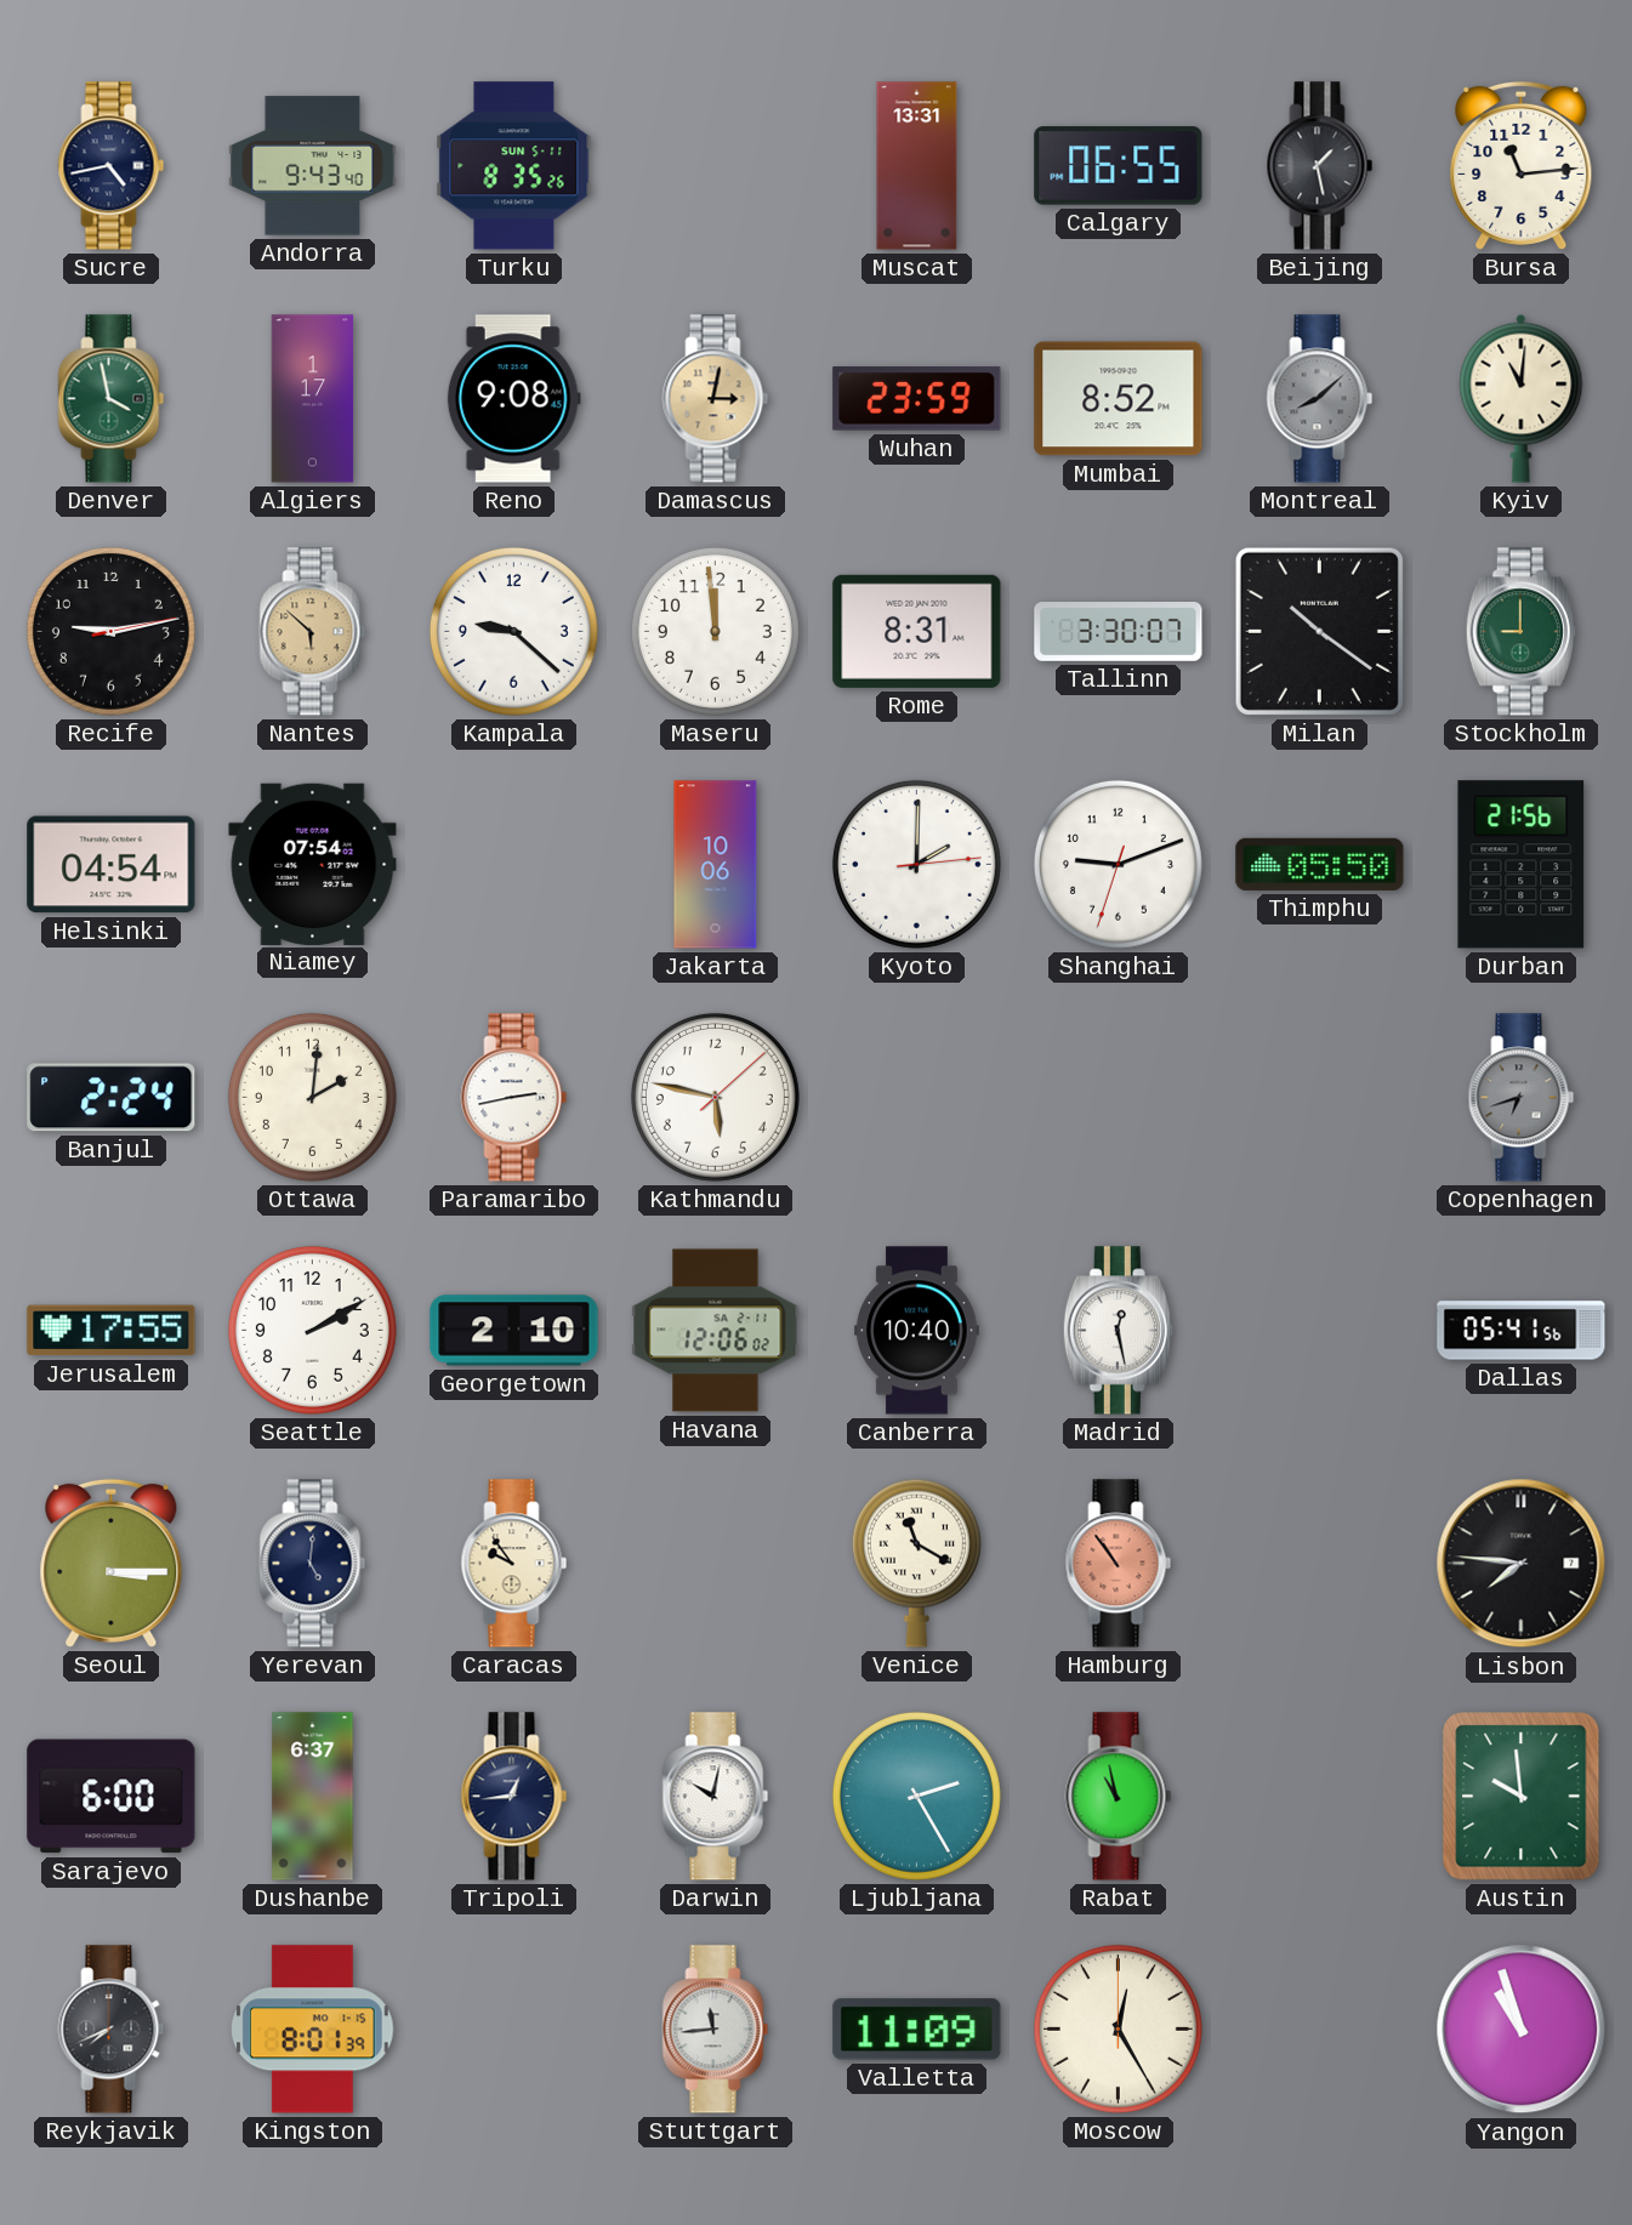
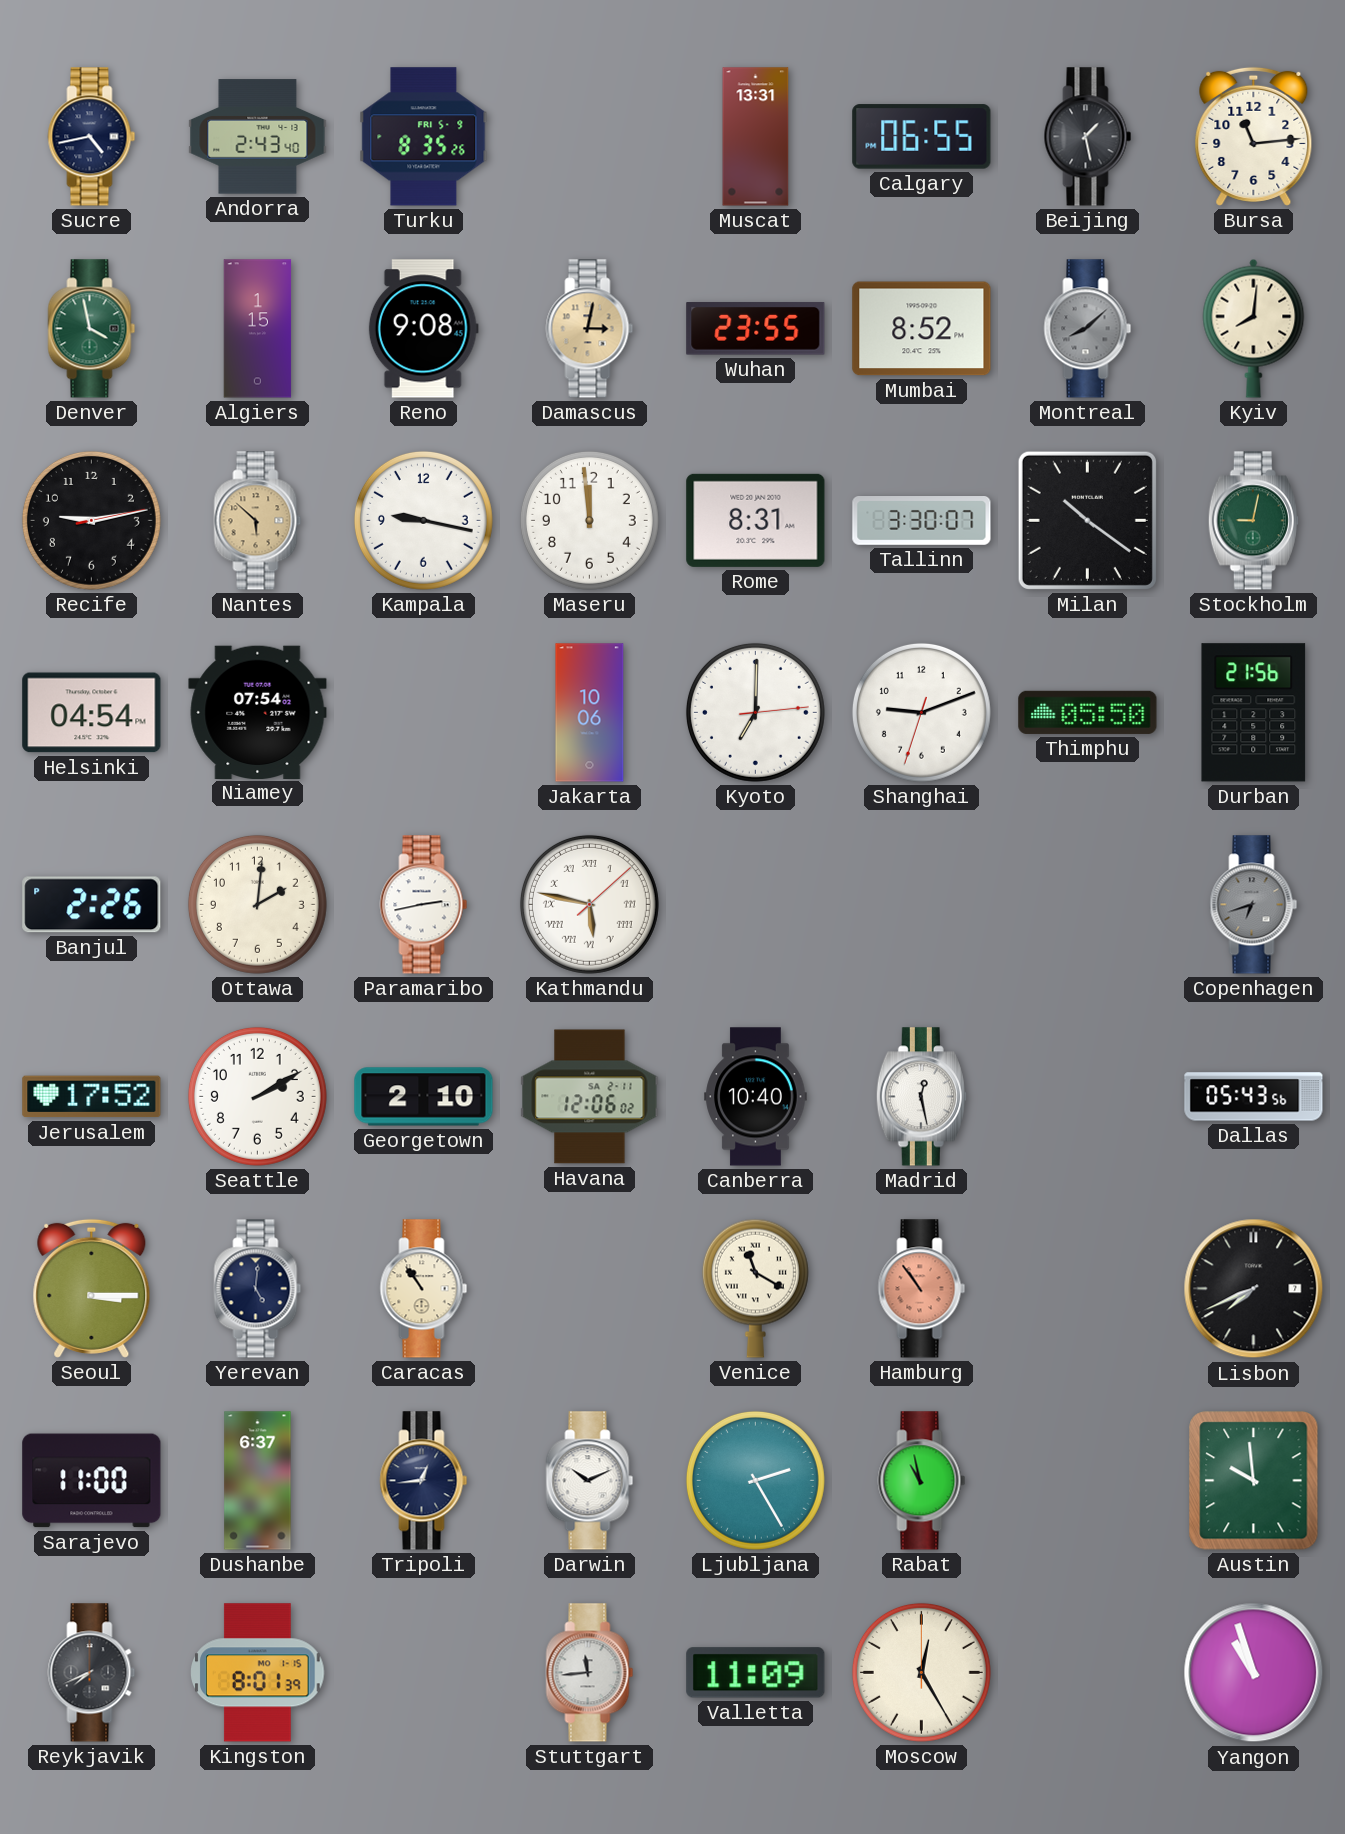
Andorra: 9:43 -> 2:43 (258, 137)
Turku date: SUN 5-11 -> FRI 5-9 (424, 137)
Algiers: 1:17 -> 1:15 (258, 329)
Wuhan: 23:59 -> 23:55 (756, 329)
Kyiv: 11:01 -> 8:01 (1254, 328)
Kampala: 9:22 -> 9:17 (423, 520)
Stockholm: 9:00 -> 9:02 (1253, 521)
Kyoto: 2:00 -> 7:00 (755, 712)
Banjul: 2:24 -> 2:26 (92, 905)
Kathmandu numerals: Arabic -> Roman (589, 904)
Jerusalem: 17:55 -> 17:52 (92, 1097)
Dallas: 05:41 -> 05:43 (1254, 1097)
Caracas: 9:54 -> 10:54 (424, 1289)
Lisbon: 7:46 -> 7:41 (1254, 1289)
Sarajevo: 6:00 -> 11:00 (92, 1481)
Darwin: 10:02 -> 10:11 (590, 1481)
